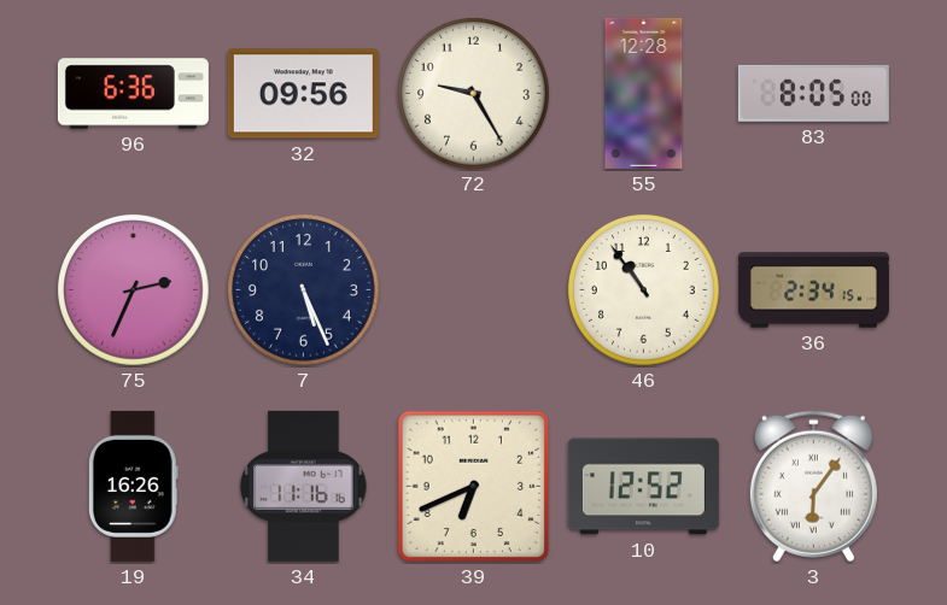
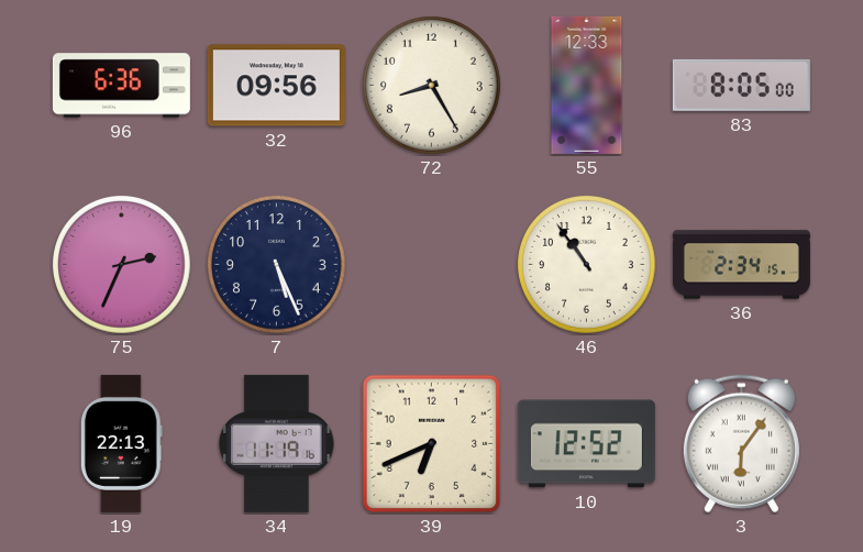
72: 9:25 -> 8:25 (432, 86)
55: 12:28 -> 12:33 (587, 85)
19: 16:26 -> 22:13 (121, 443)
34: 11:16 -> 11:19 (277, 443)
